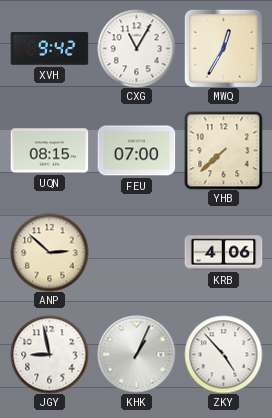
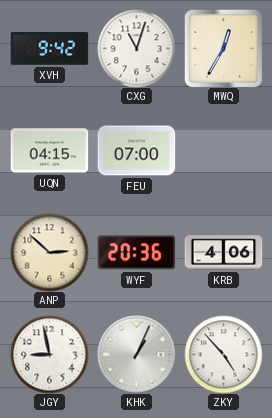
CXG: 11:05 -> 11:03 (136, 48)
UQN: 08:15 -> 04:15 (49, 151)
YHB: 7:38 -> none (223, 150)
WYF: none -> 20:36 (136, 253)
